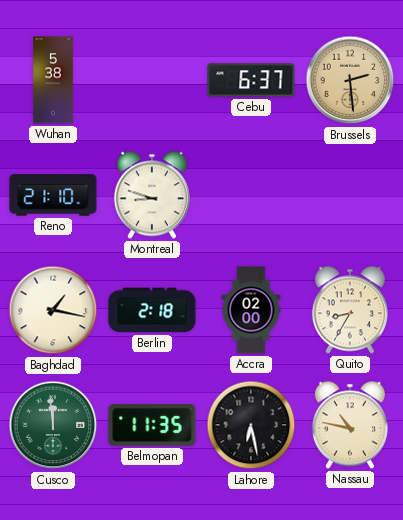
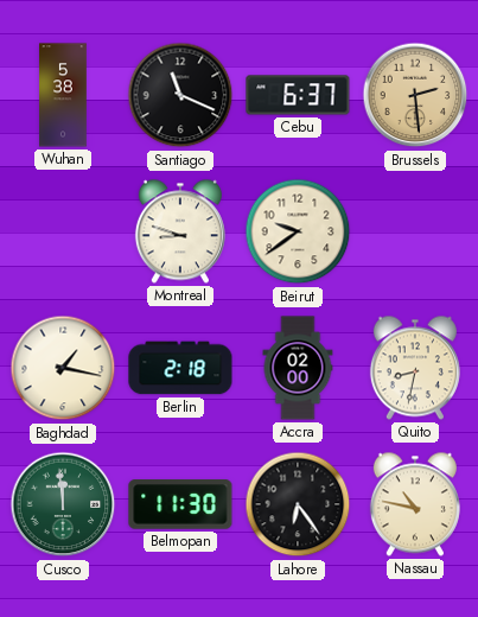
Santiago: none -> 11:19 (180, 95)
Reno: 21:10 -> none (53, 195)
Beirut: none -> 9:39 (298, 231)
Quito: 8:35 -> 8:32 (415, 368)
Belmopan: 11:35 -> 11:30 (180, 504)
Lahore: 6:28 -> 6:24 (298, 504)
